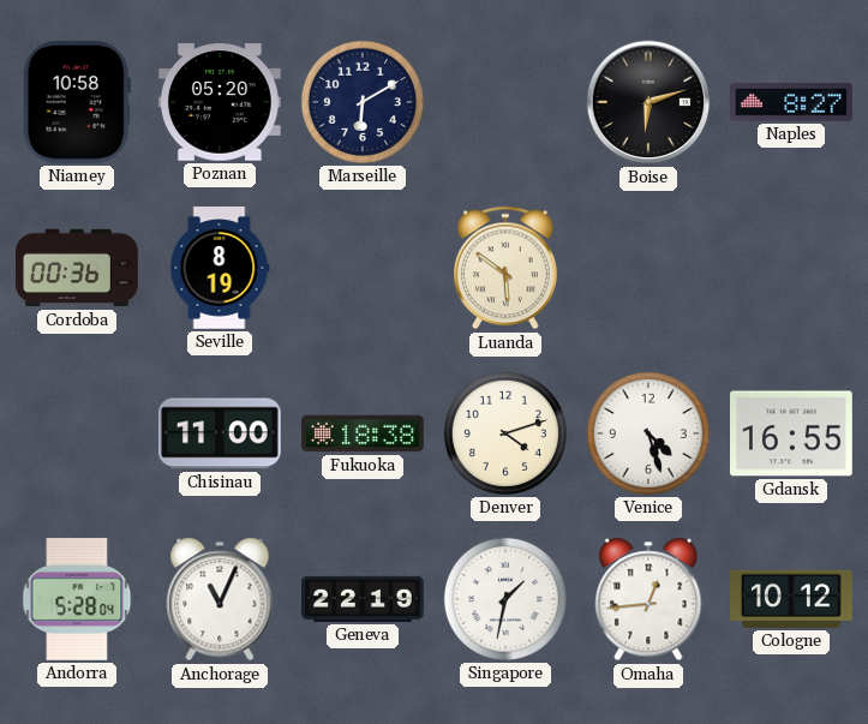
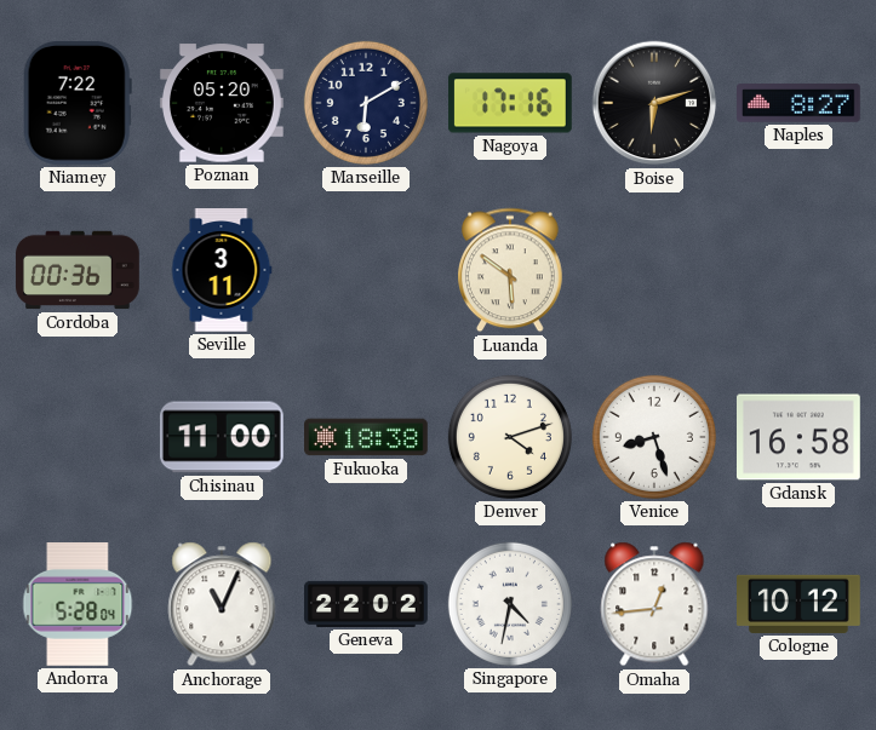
Niamey: 10:58 -> 7:22 (78, 103)
Nagoya: none -> 17:16 (511, 103)
Seville: 8:19 -> 3:11 (222, 270)
Venice: 4:27 -> 8:27 (654, 437)
Gdansk: 16:55 -> 16:58 (800, 437)
Geneva: 22:19 -> 22:02 (366, 604)
Singapore: 1:32 -> 4:32 (510, 604)
